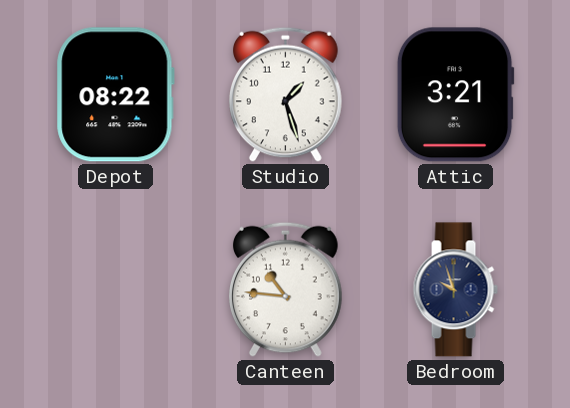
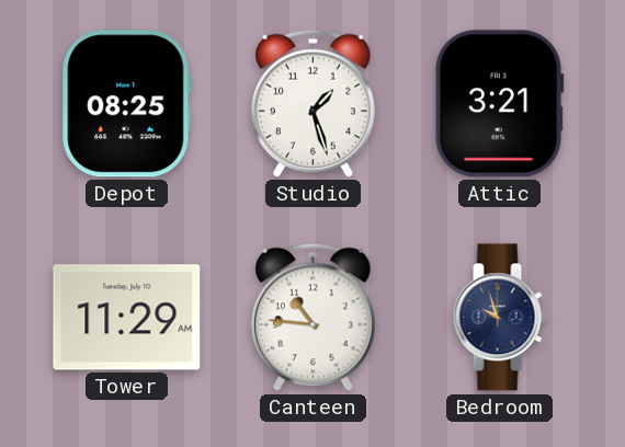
Depot: 08:22 -> 08:25 (126, 104)
Tower: none -> 11:29 (127, 318)
